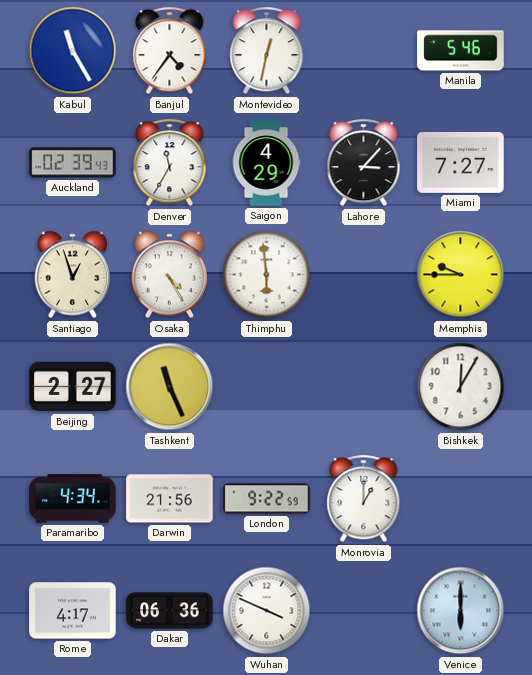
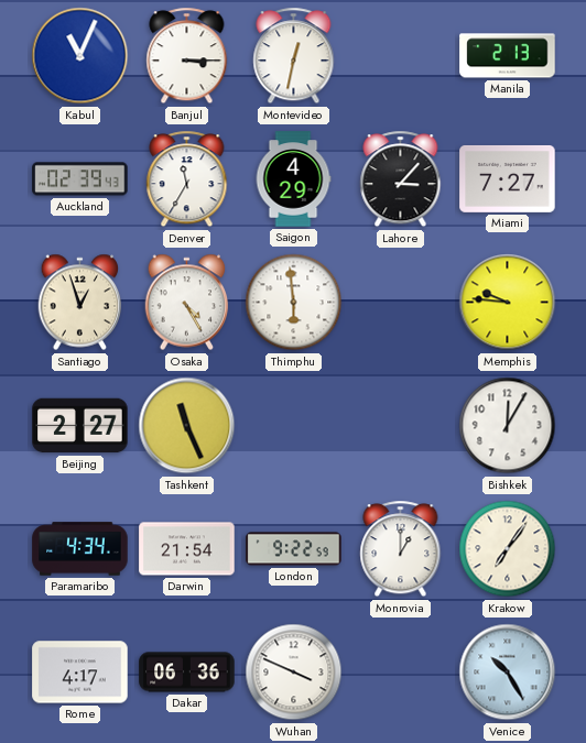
Kabul: 11:25 -> 11:04 (80, 56)
Banjul: 4:36 -> 3:15 (187, 56)
Manila: 5:46 -> 2:13 (508, 56)
Memphis: 9:45 -> 9:46 (508, 303)
Darwin: 21:56 -> 21:54 (187, 549)
Krakow: none -> 7:06 (508, 549)
Venice: 6:00 -> 10:25 (508, 673)
